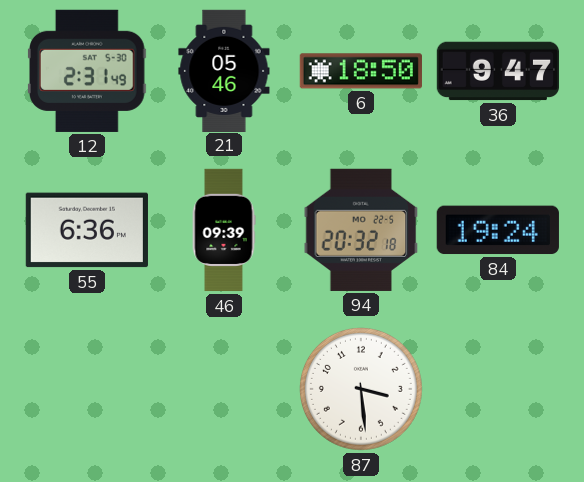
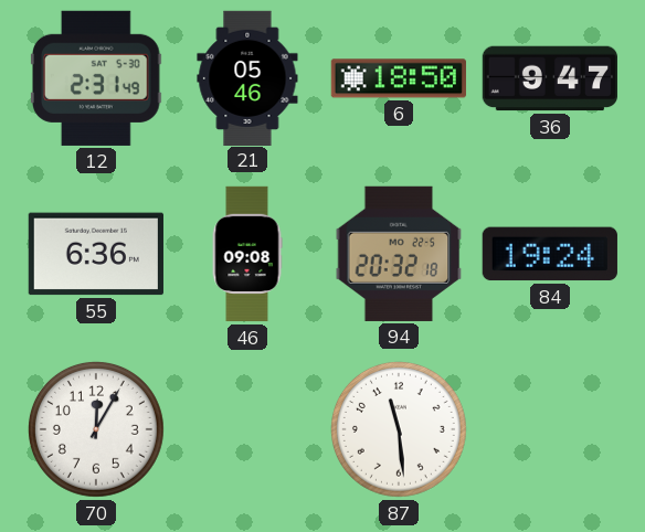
46: 09:39 -> 09:08 (247, 254)
70: none -> 12:05 (96, 429)
87: 3:29 -> 11:29 (399, 429)
